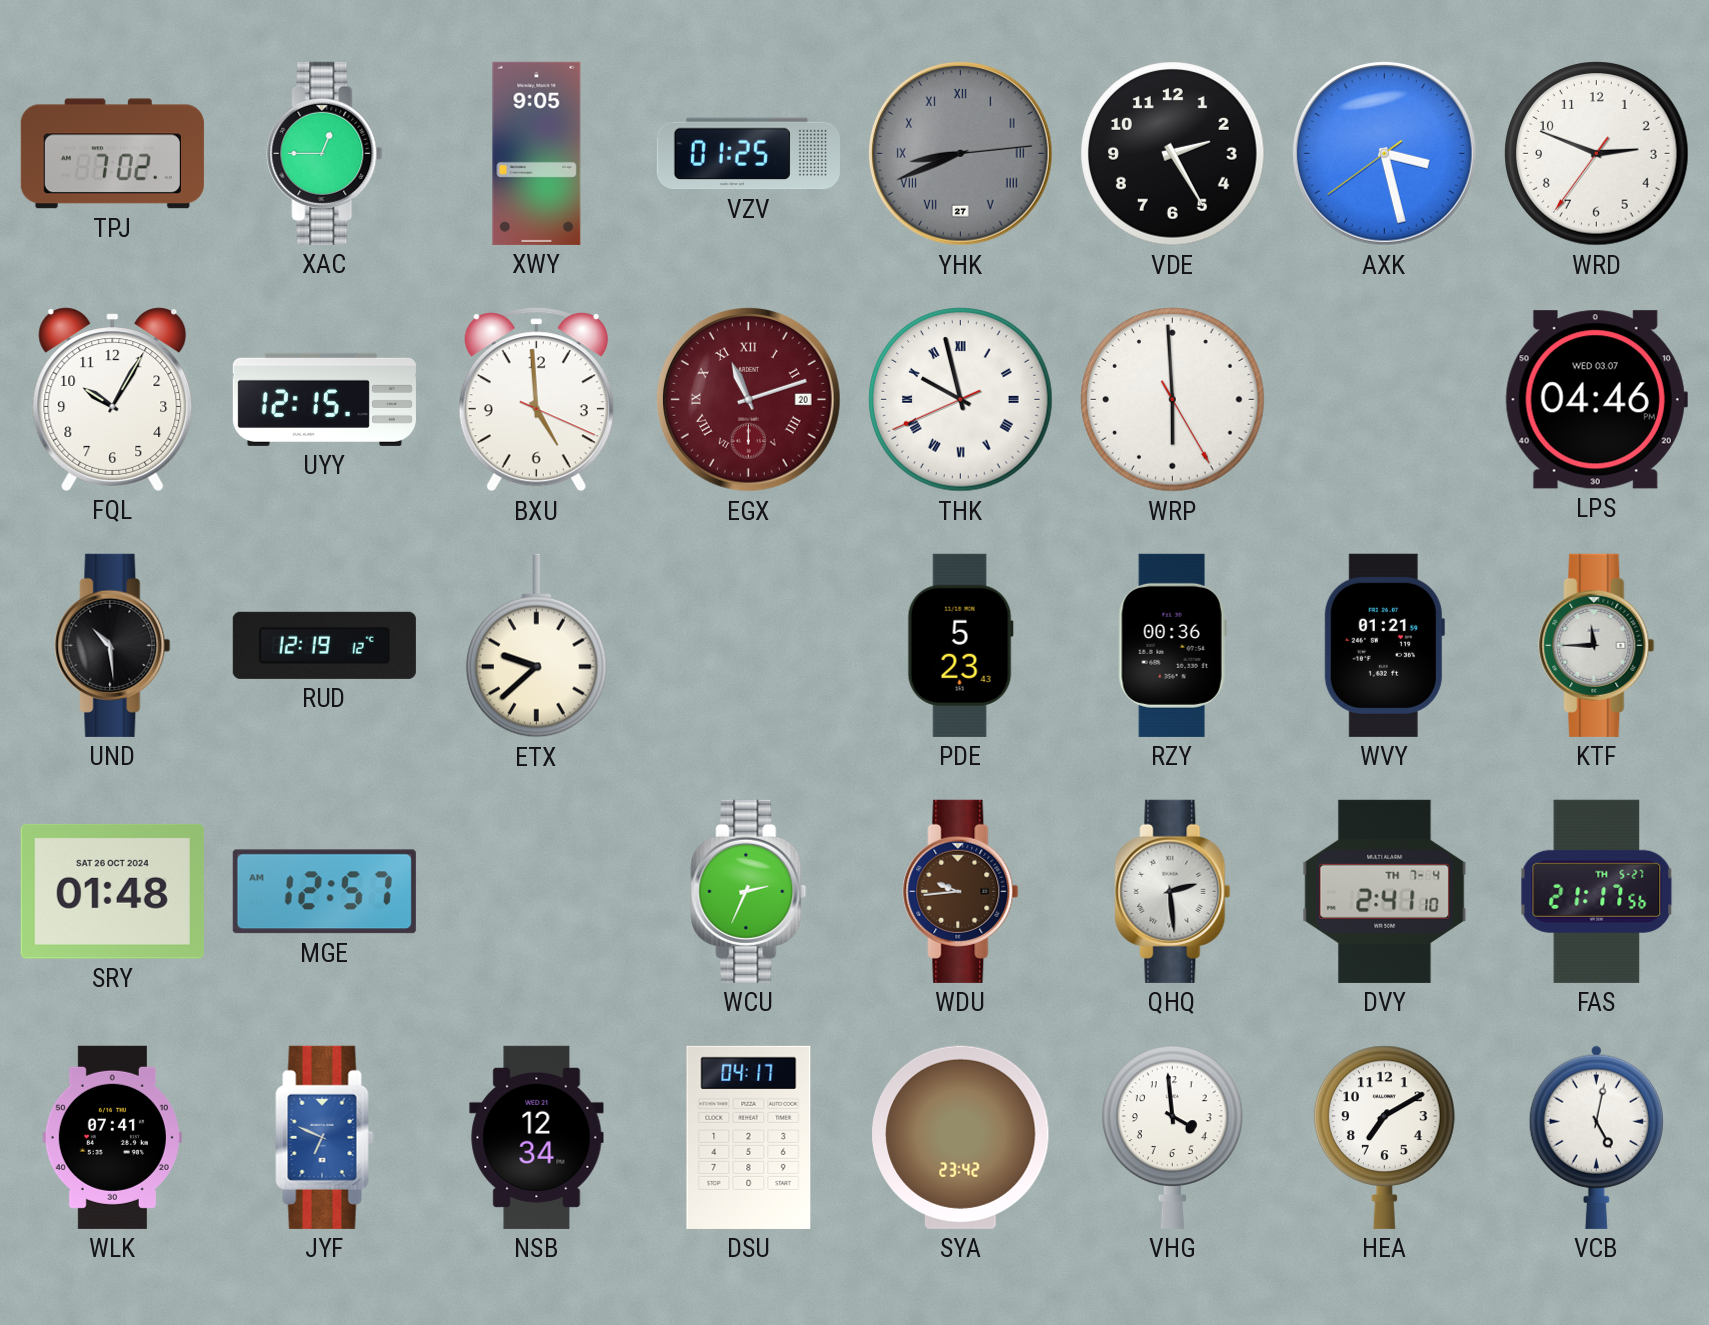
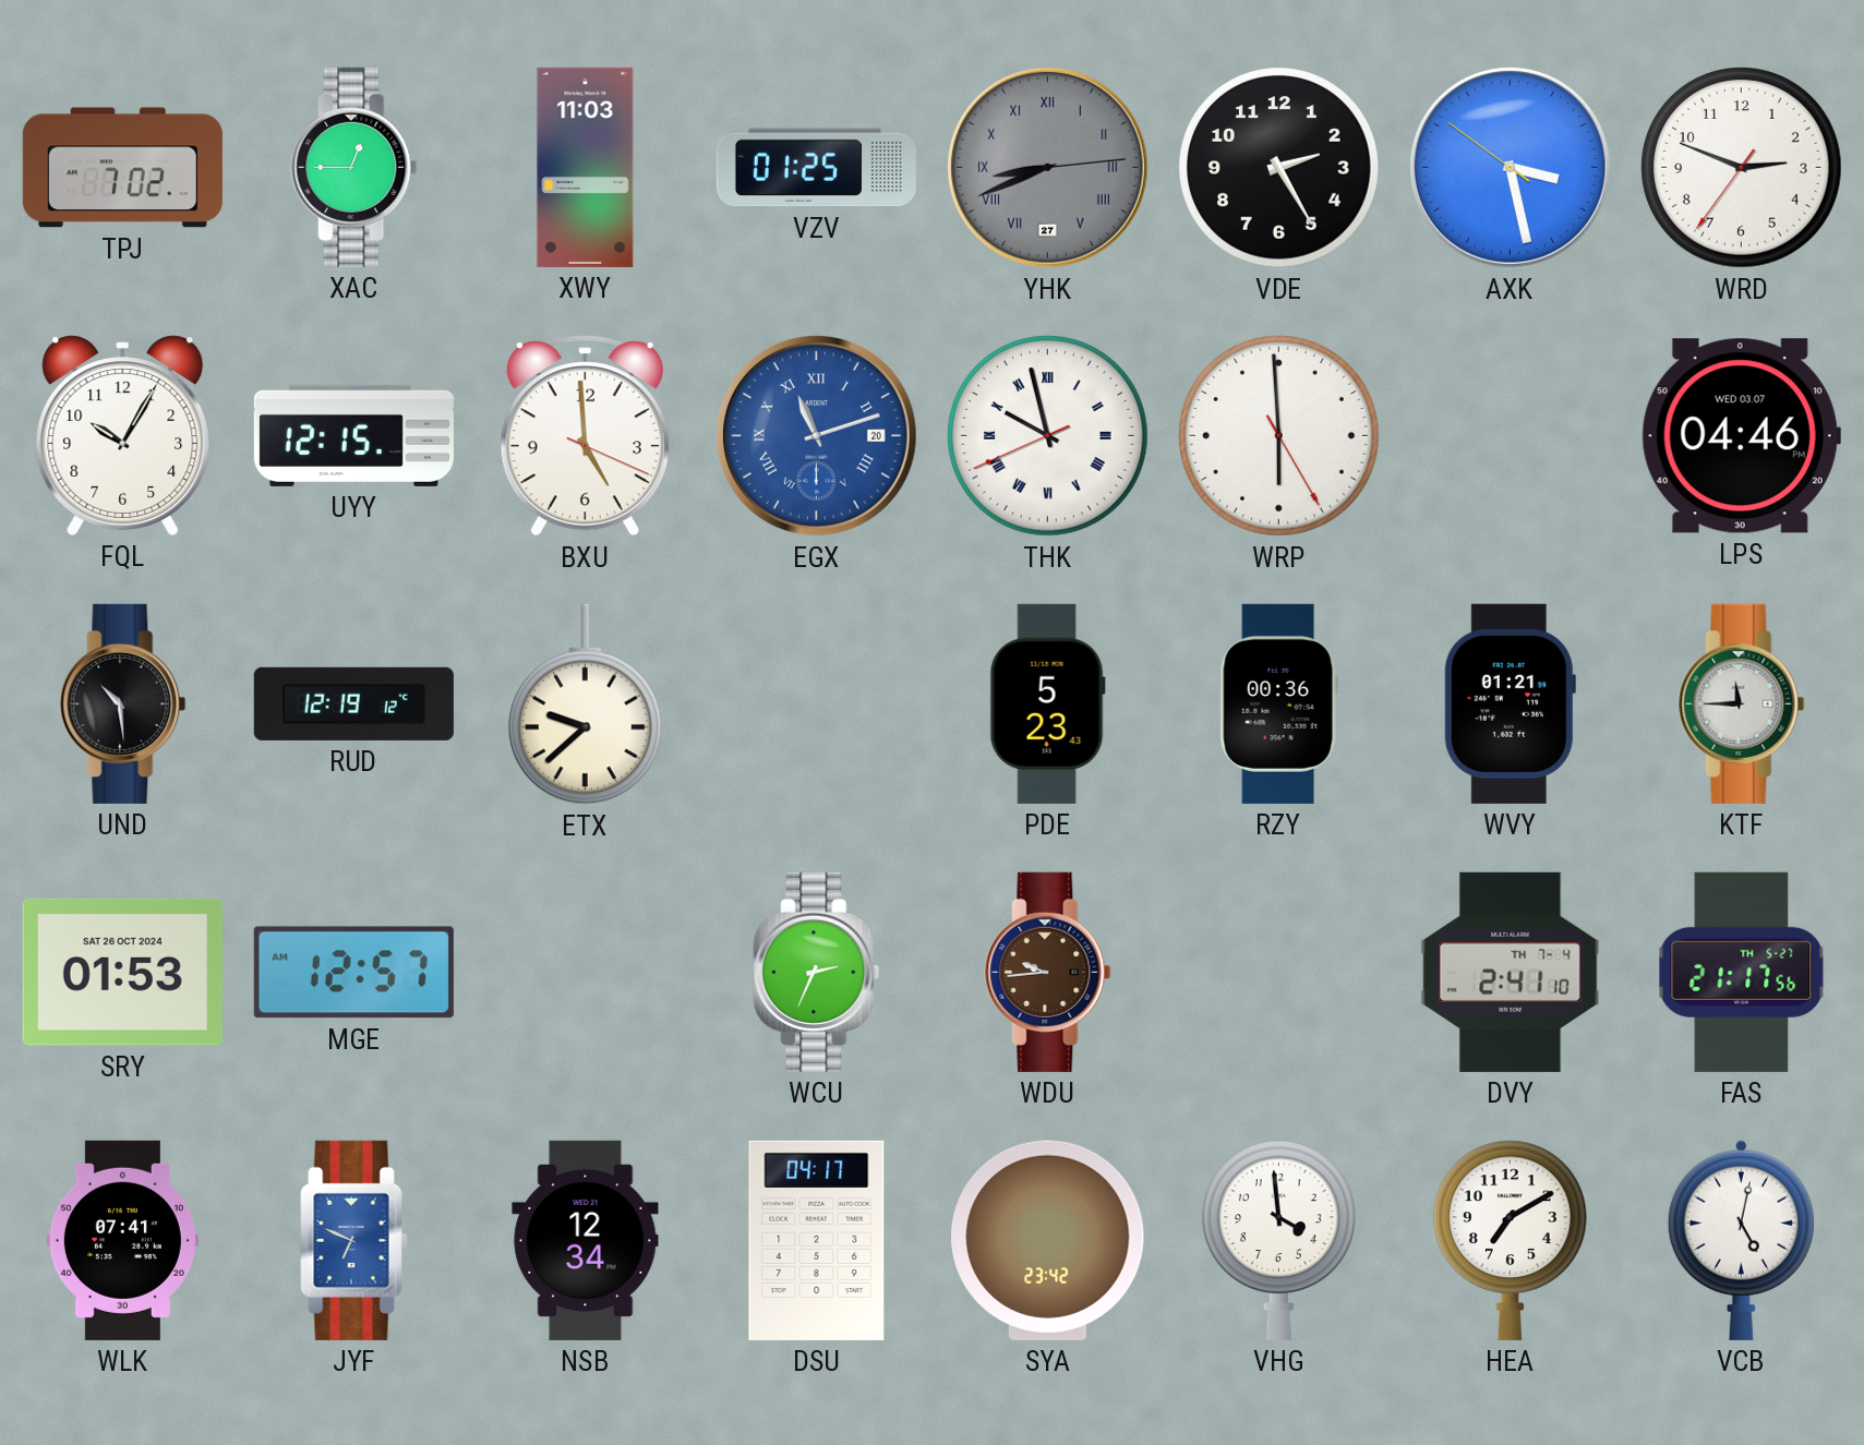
XWY: 9:05 -> 11:03 (586, 167)
AXK: 3:27:39 -> 3:27:51 (1510, 167)
EGX dial: burgundy -> blue (816, 435)
SRY: 01:48 -> 01:53 (122, 972)
QHQ: 2:29 -> none (1173, 891)
